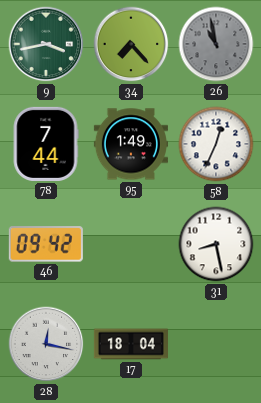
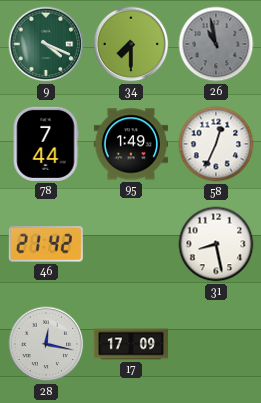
9: 3:43 -> 4:19 (46, 44)
34: 7:23 -> 7:30 (131, 44)
46: 09:42 -> 21:42 (46, 244)
17: 18:04 -> 17:09 (131, 344)
